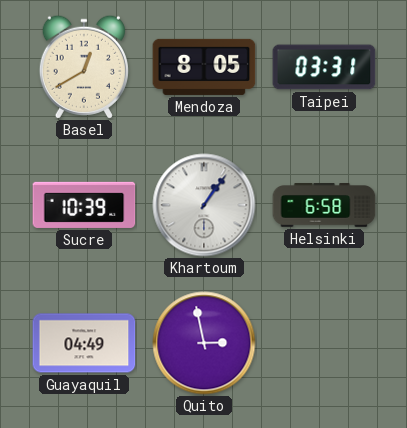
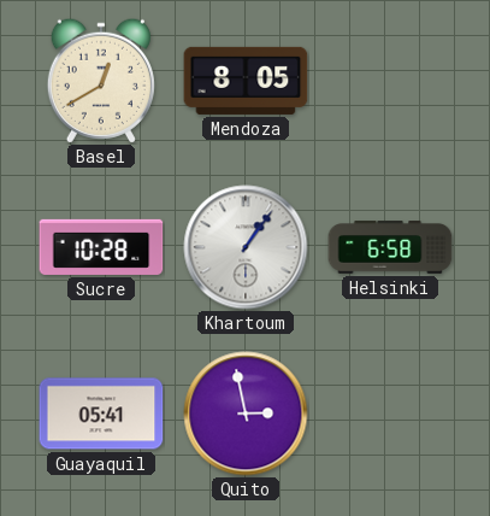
Taipei: 03:31 -> none (324, 67)
Sucre: 10:39 -> 10:28 (101, 247)
Guayaquil: 04:49 -> 05:41 (101, 414)
